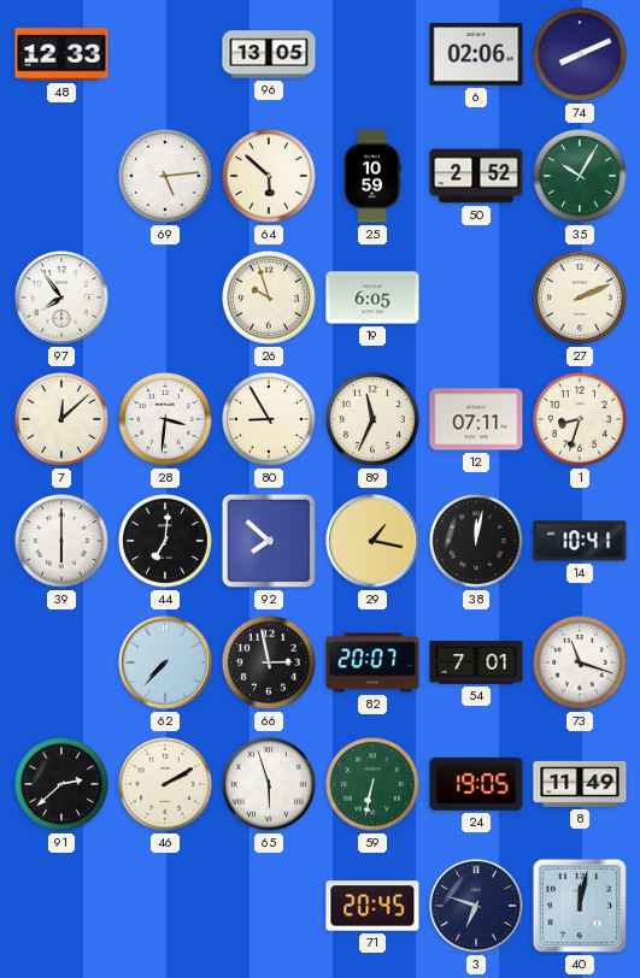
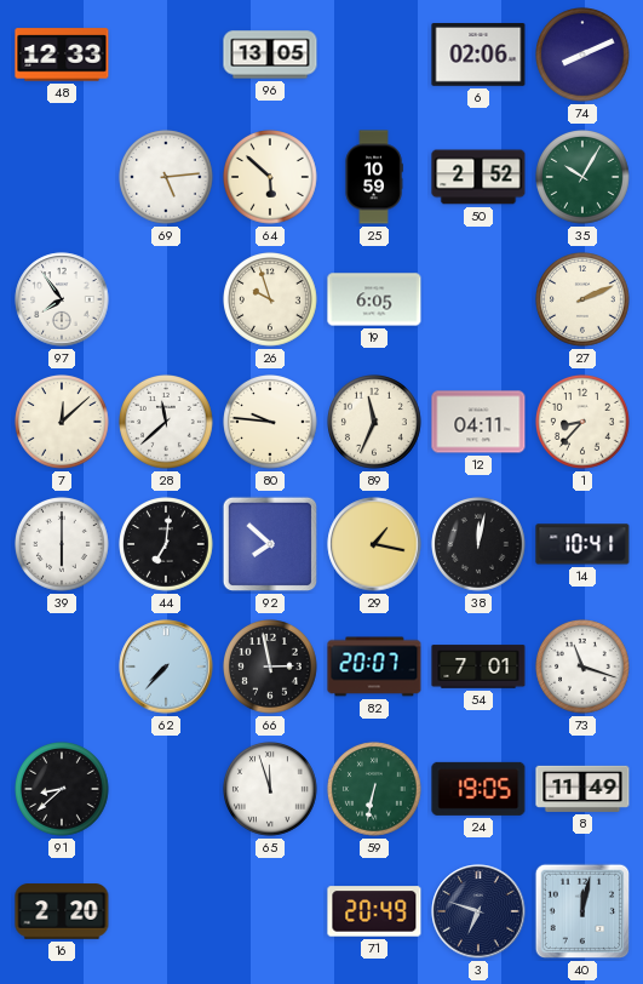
28: 3:31 -> 11:38 (167, 423)
80: 8:55 -> 9:46 (271, 423)
12: 07:11 -> 04:11 (478, 422)
1: 8:33 -> 8:37 (584, 423)
91: 2:38 -> 8:38 (63, 790)
46: 2:10 -> none (166, 785)
65: 5:57 -> 11:57 (271, 790)
16: none -> 2:20 (62, 911)
71: 20:45 -> 20:49 (374, 911)
